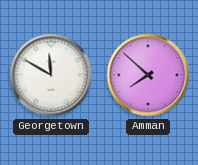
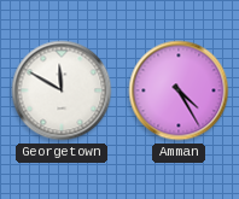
Amman: 7:52 -> 4:25 (179, 90)
